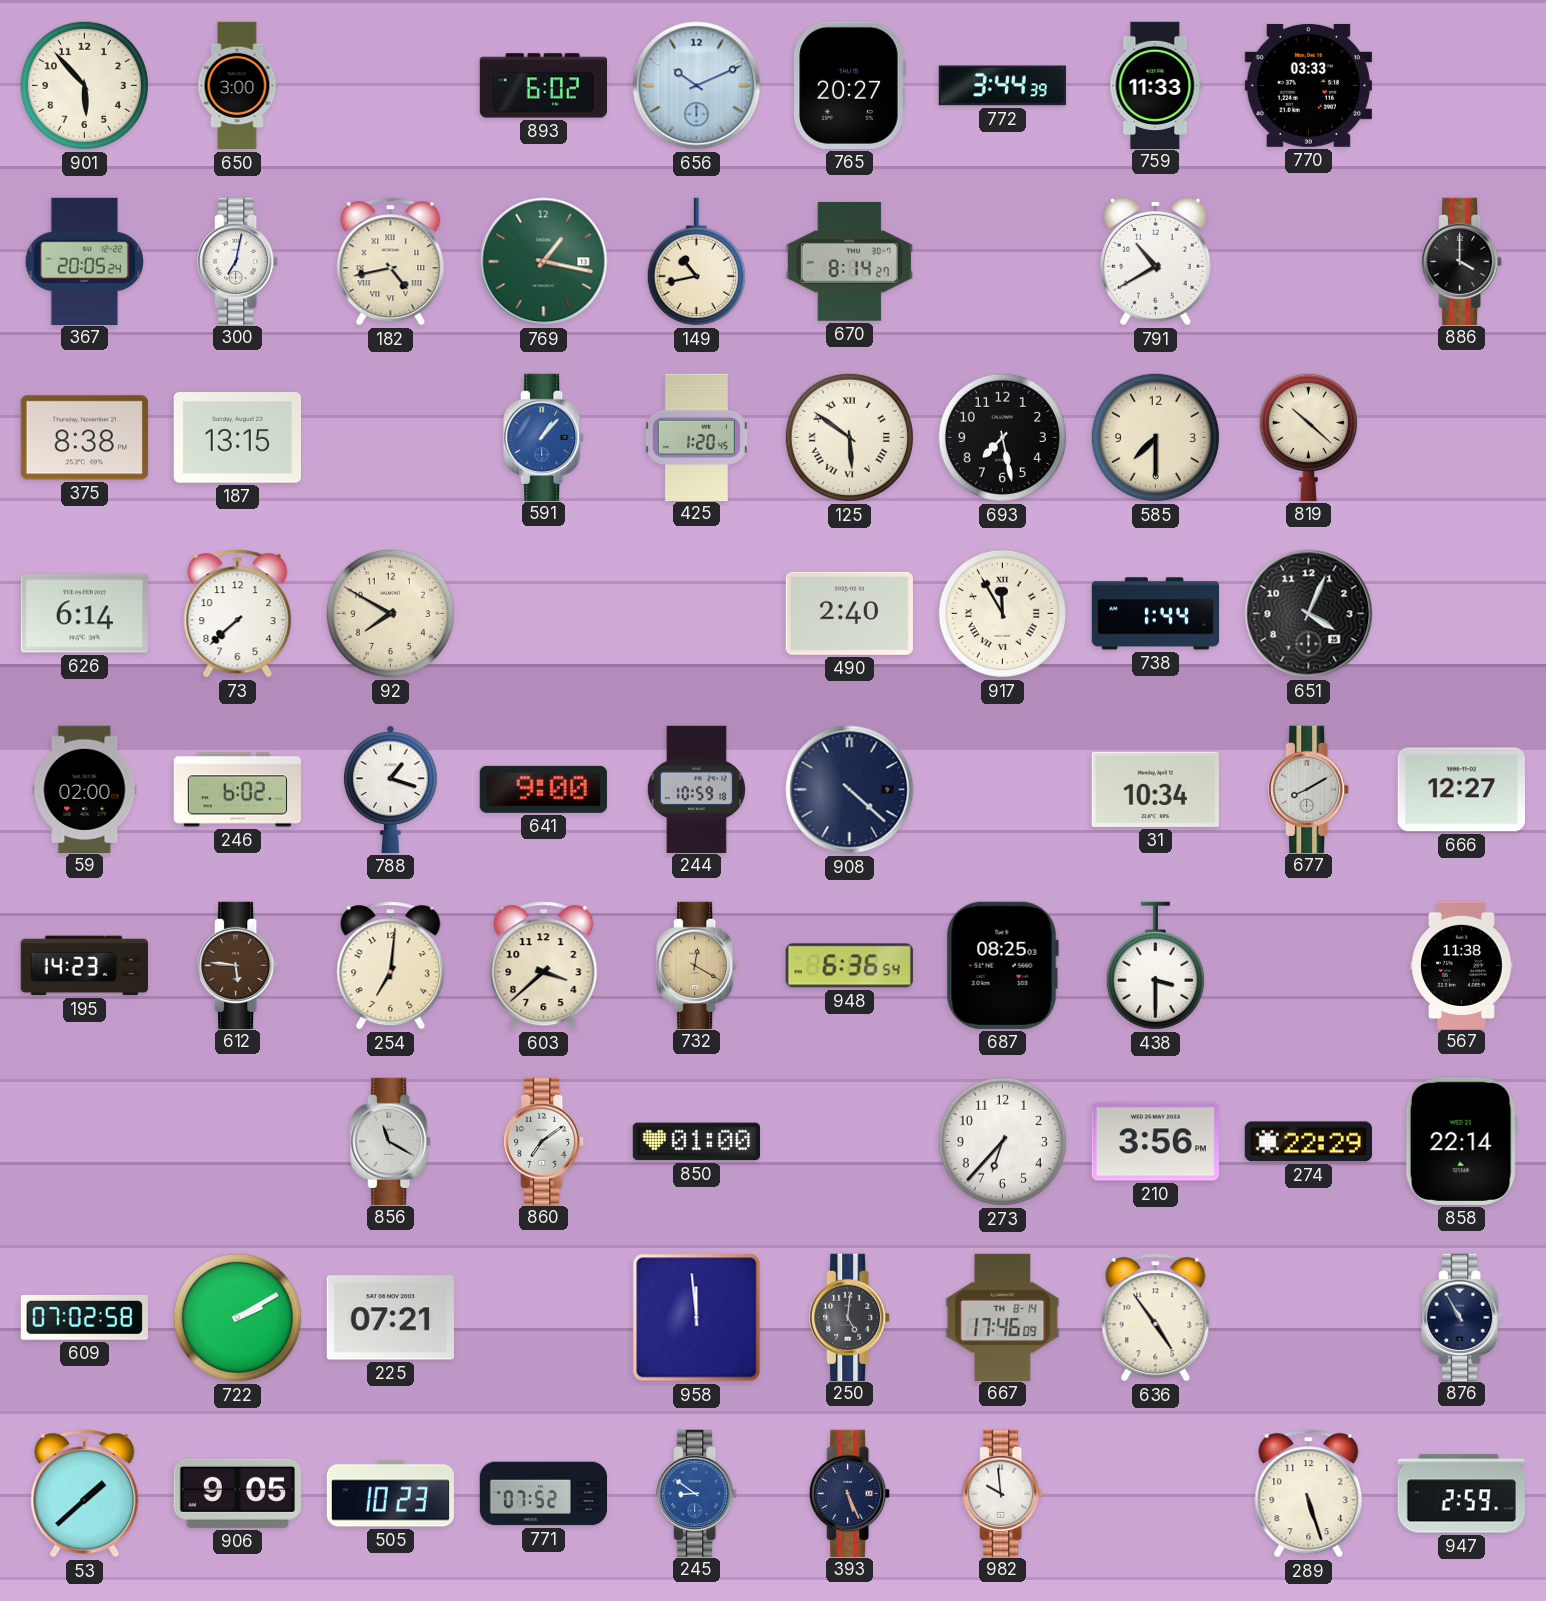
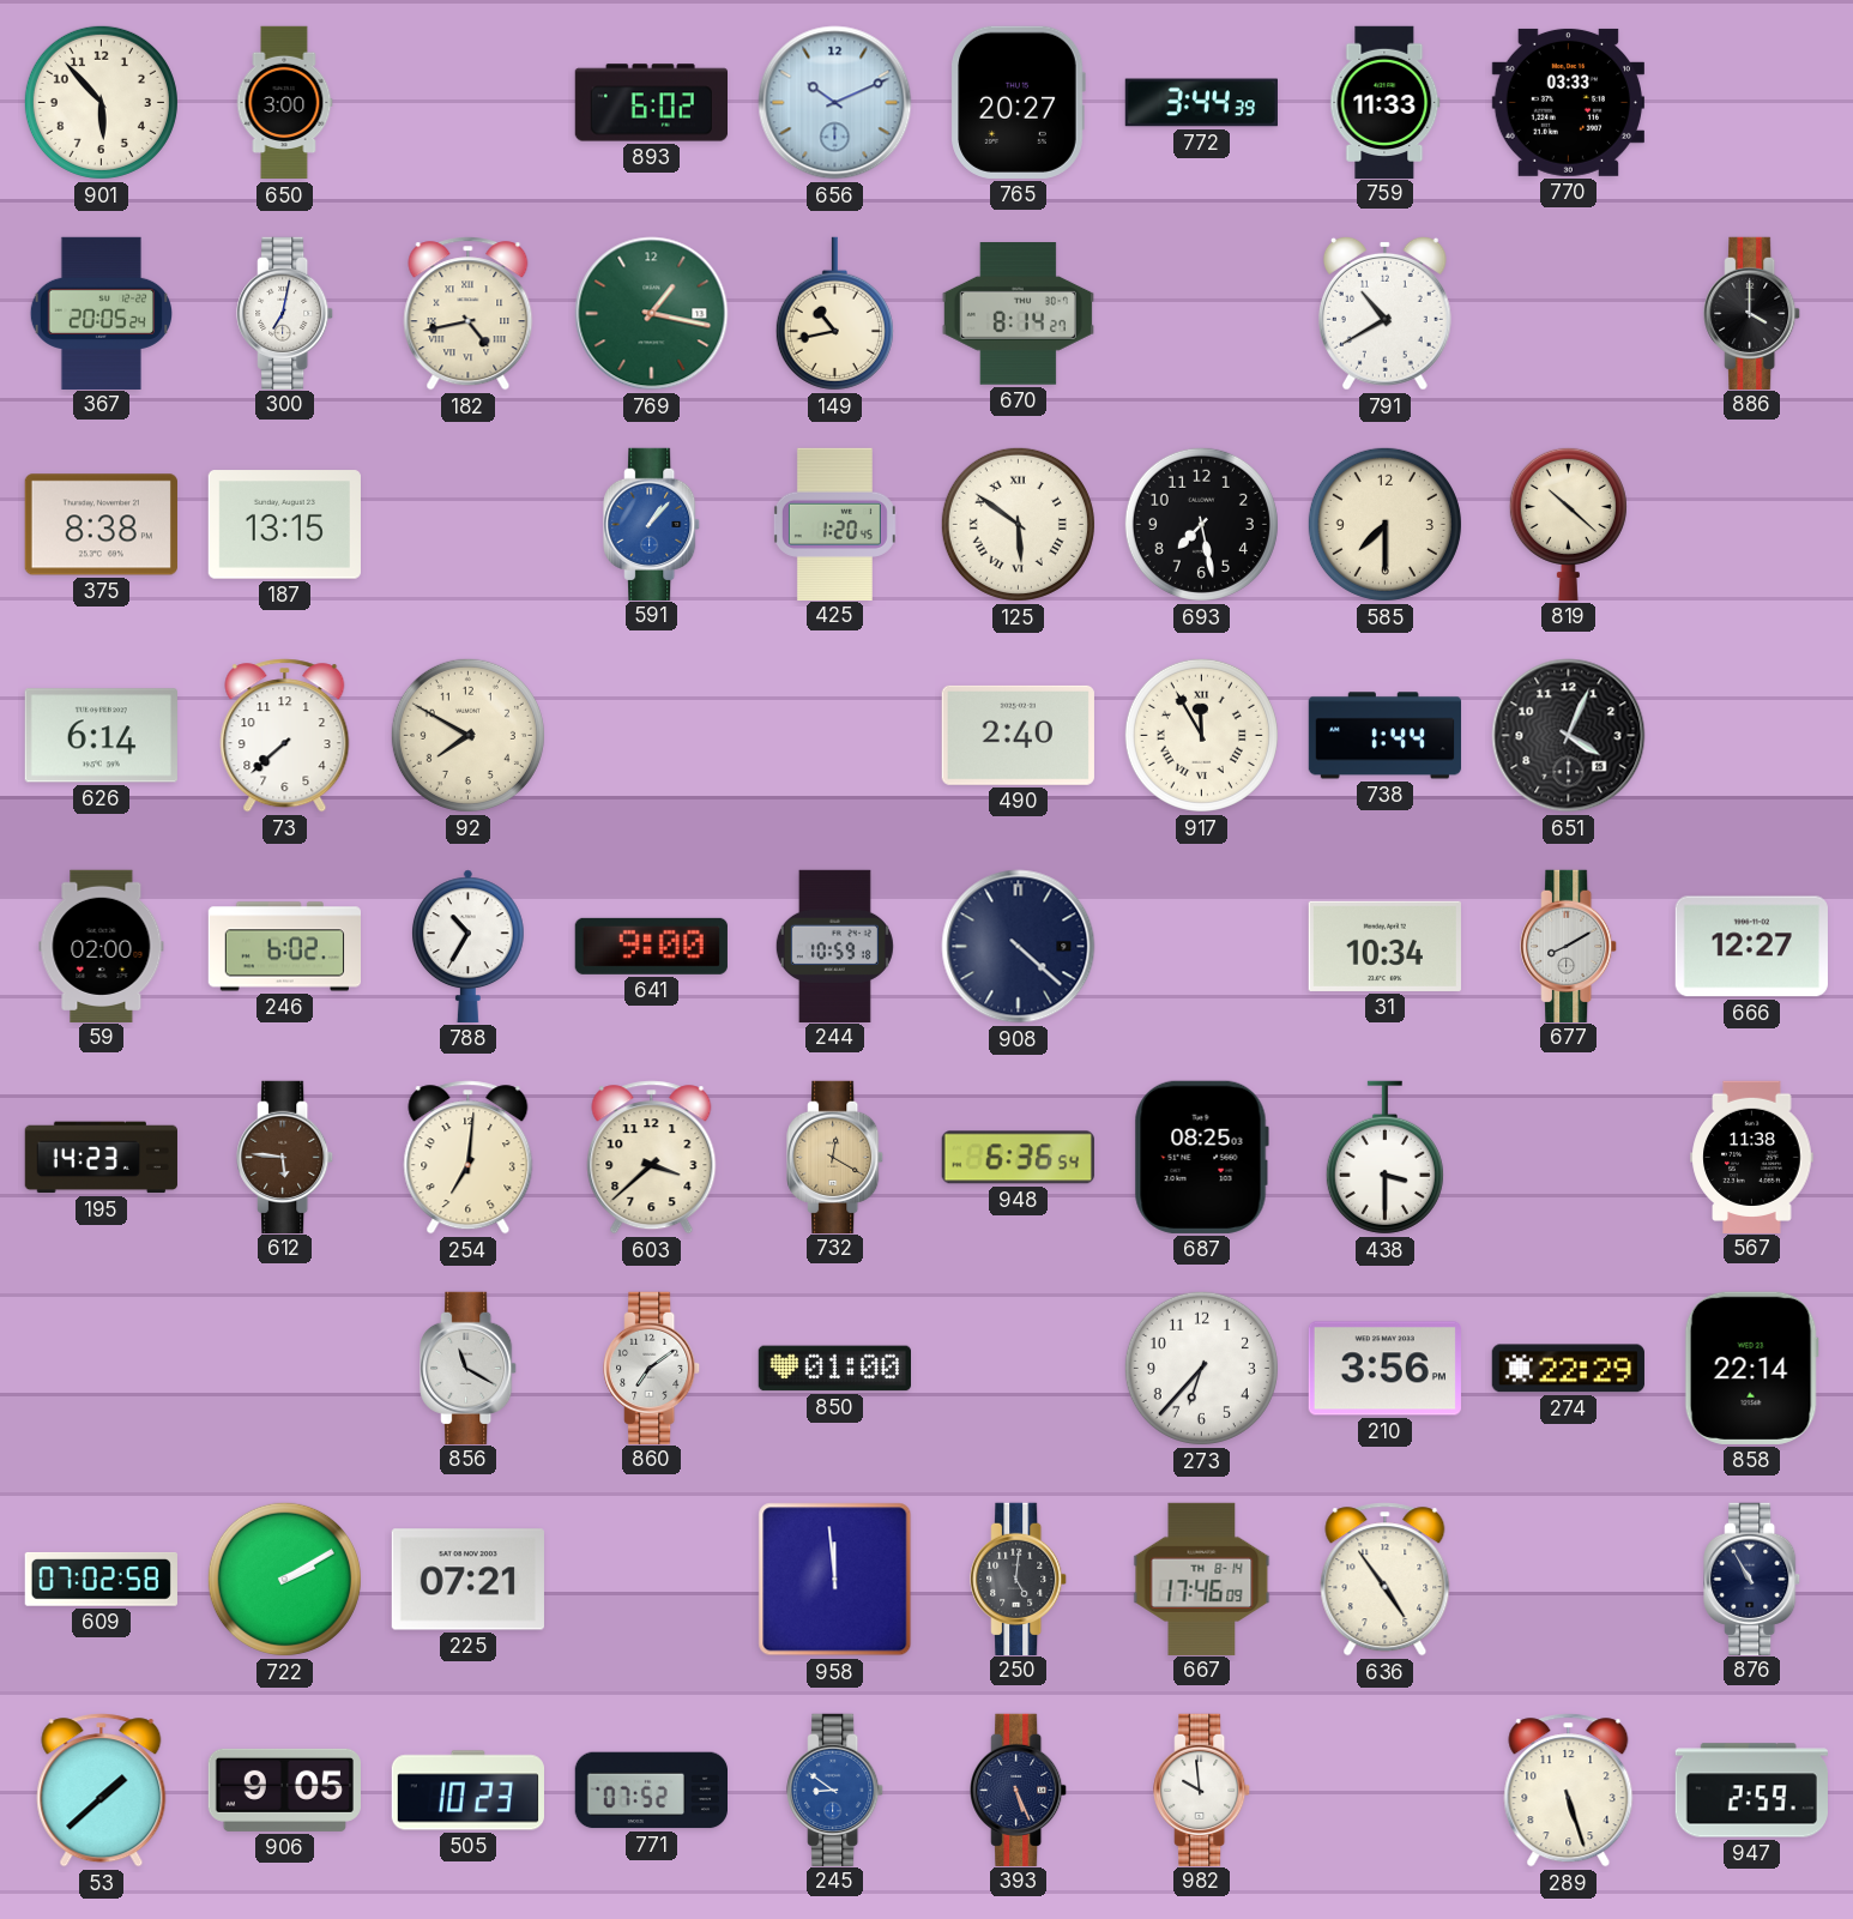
788: 1:18 -> 10:35 (467, 946)
